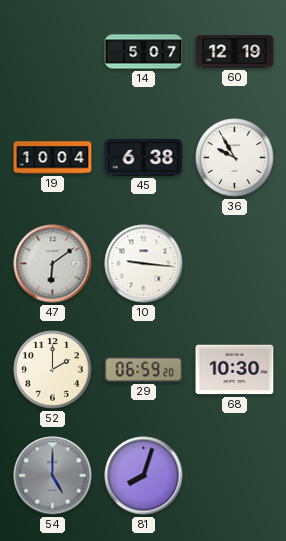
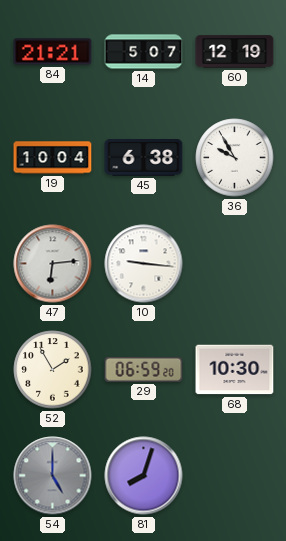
84: none -> 21:21 (53, 52)
47: 6:09 -> 6:14 (53, 264)
52: 2:00 -> 1:55 (53, 370)
